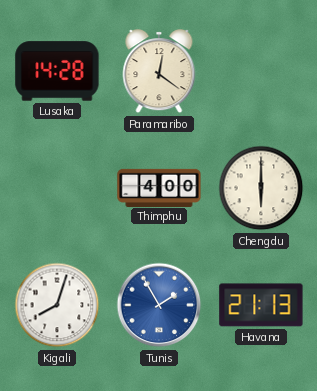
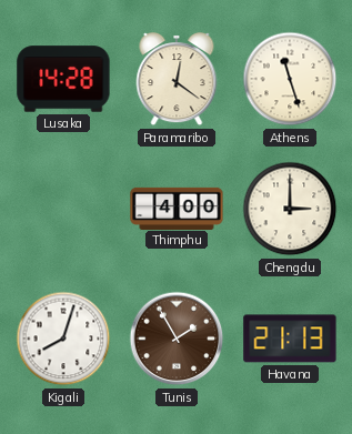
Athens: none -> 11:27 (290, 79)
Chengdu: 6:00 -> 3:00 (290, 209)
Tunis dial: blue -> brown (177, 339)
